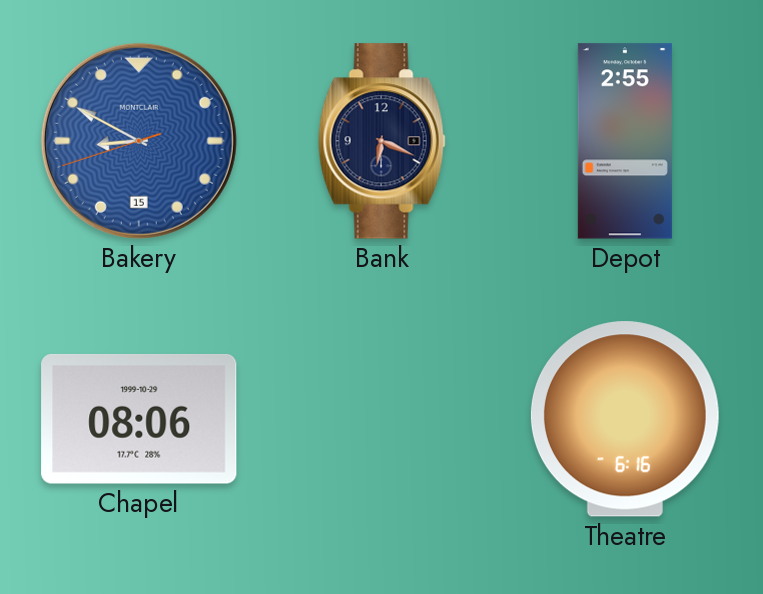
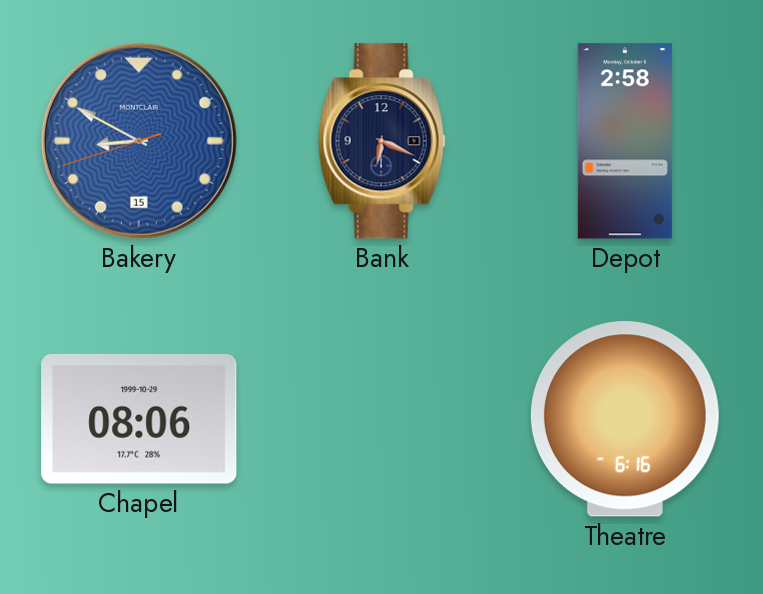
Depot: 2:55 -> 2:58 (625, 141)
